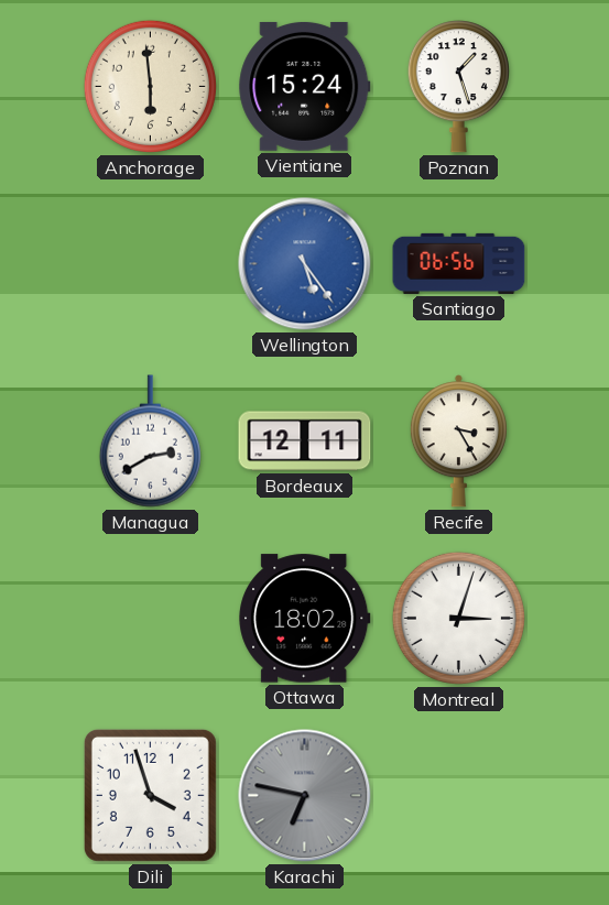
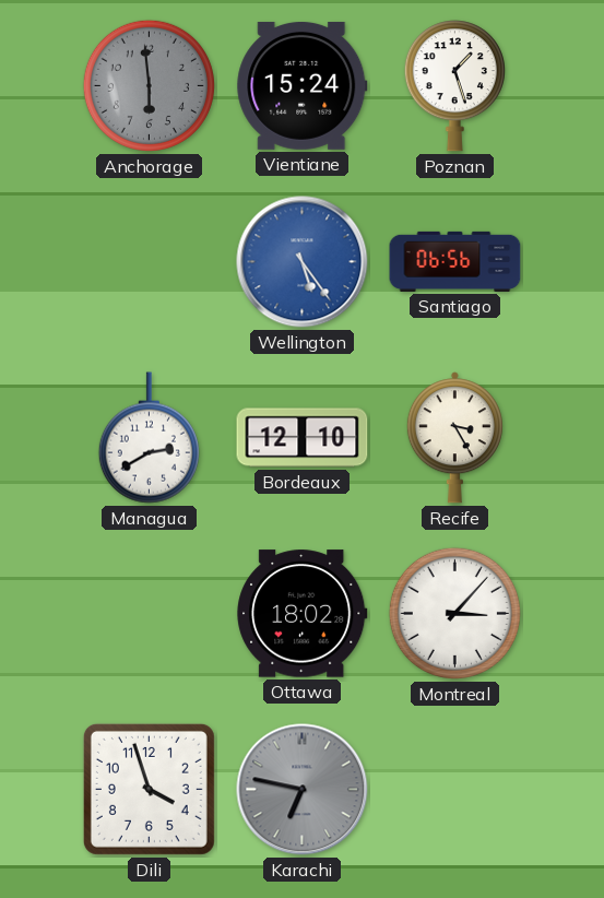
Anchorage dial: cream -> grey (149, 85)
Bordeaux: 12:11 -> 12:10 (303, 438)
Montreal: 3:03 -> 3:07 (454, 613)
